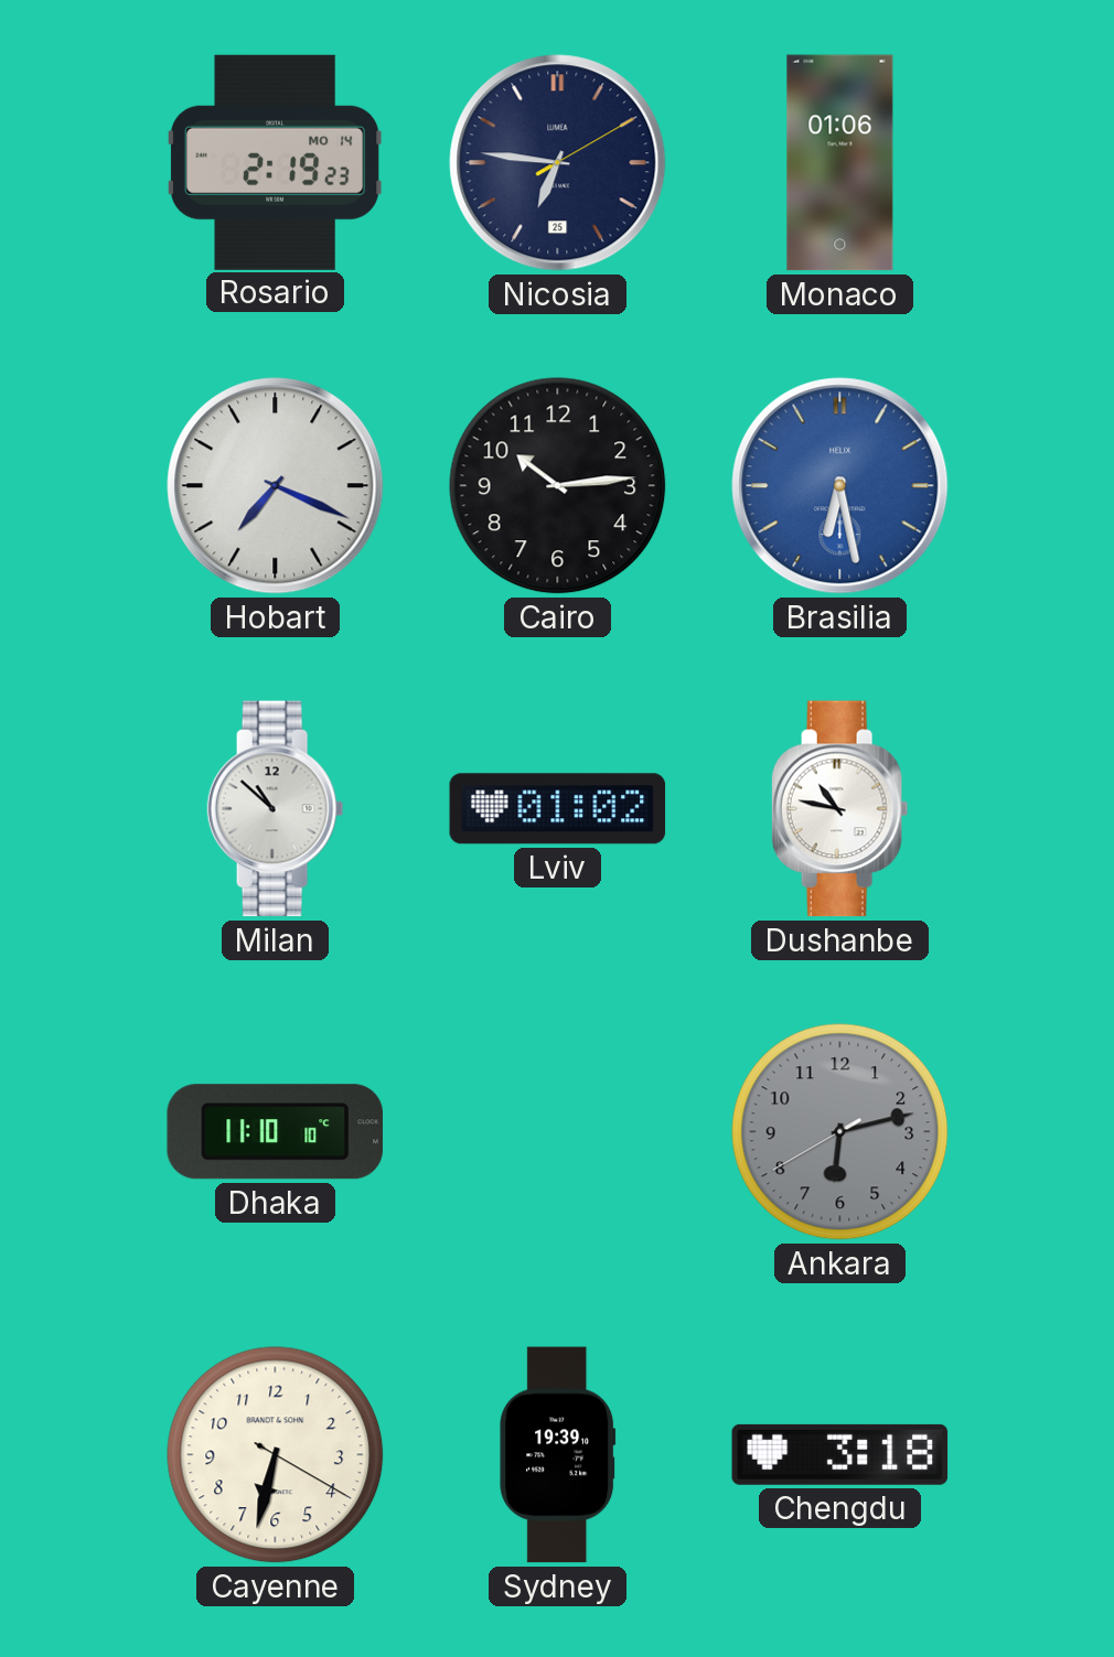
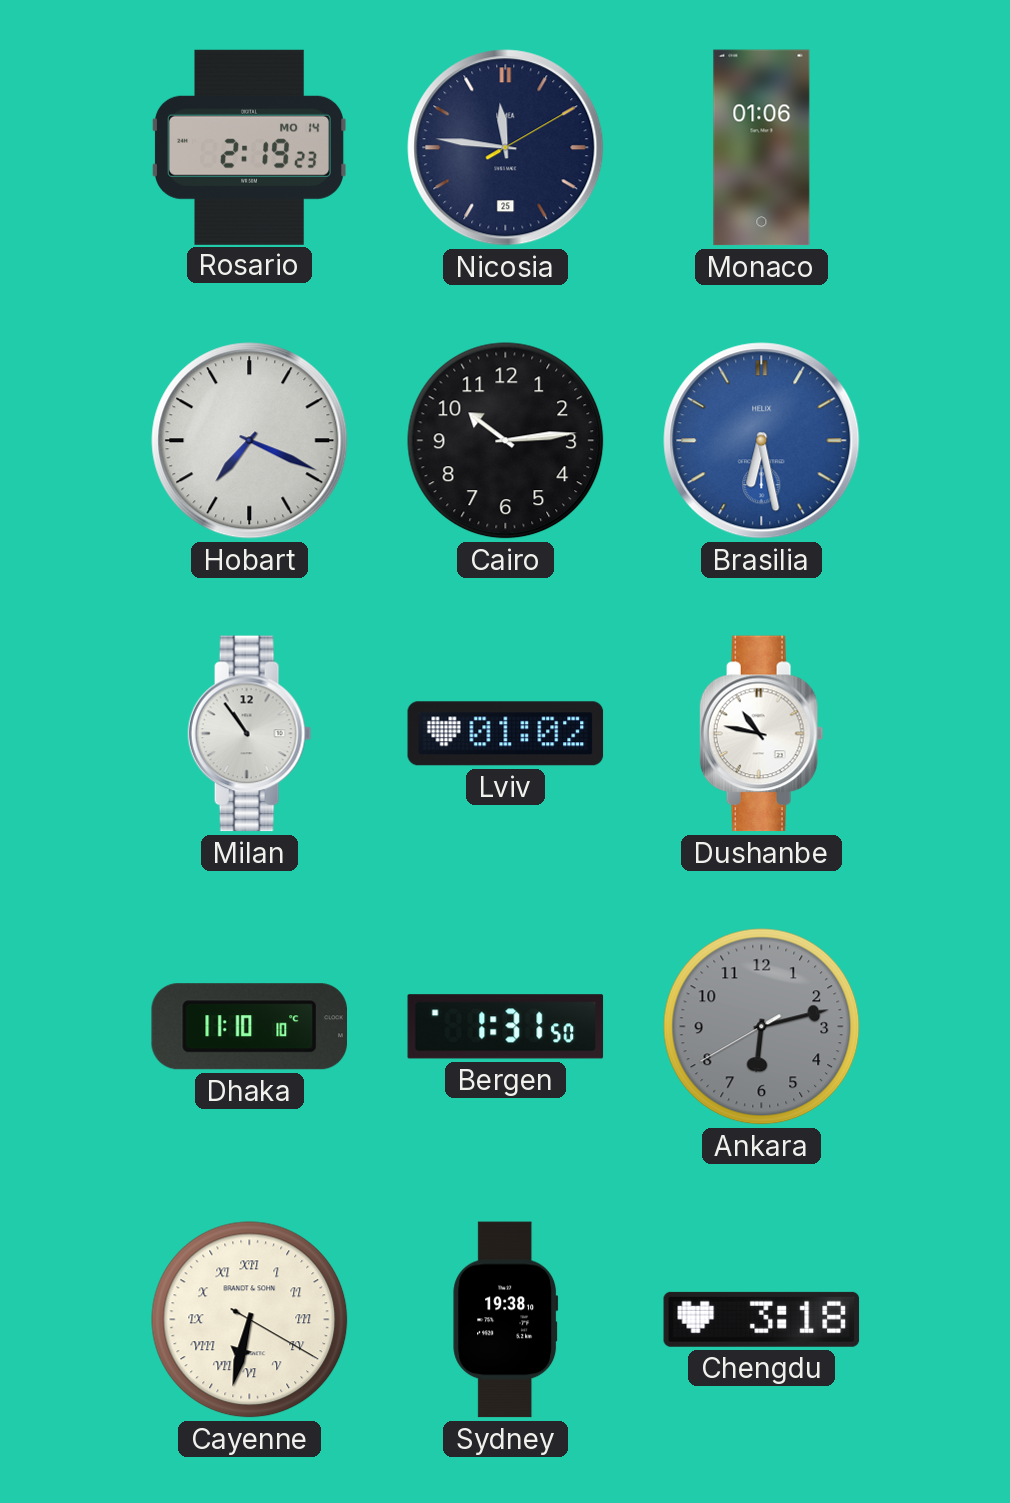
Nicosia: 6:46 -> 11:46 (506, 148)
Milan: 10:52 -> 10:54 (250, 734)
Bergen: none -> 1:31 (506, 1027)
Cayenne numerals: Arabic -> Roman (250, 1320)
Sydney: 19:39 -> 19:38 (506, 1320)
